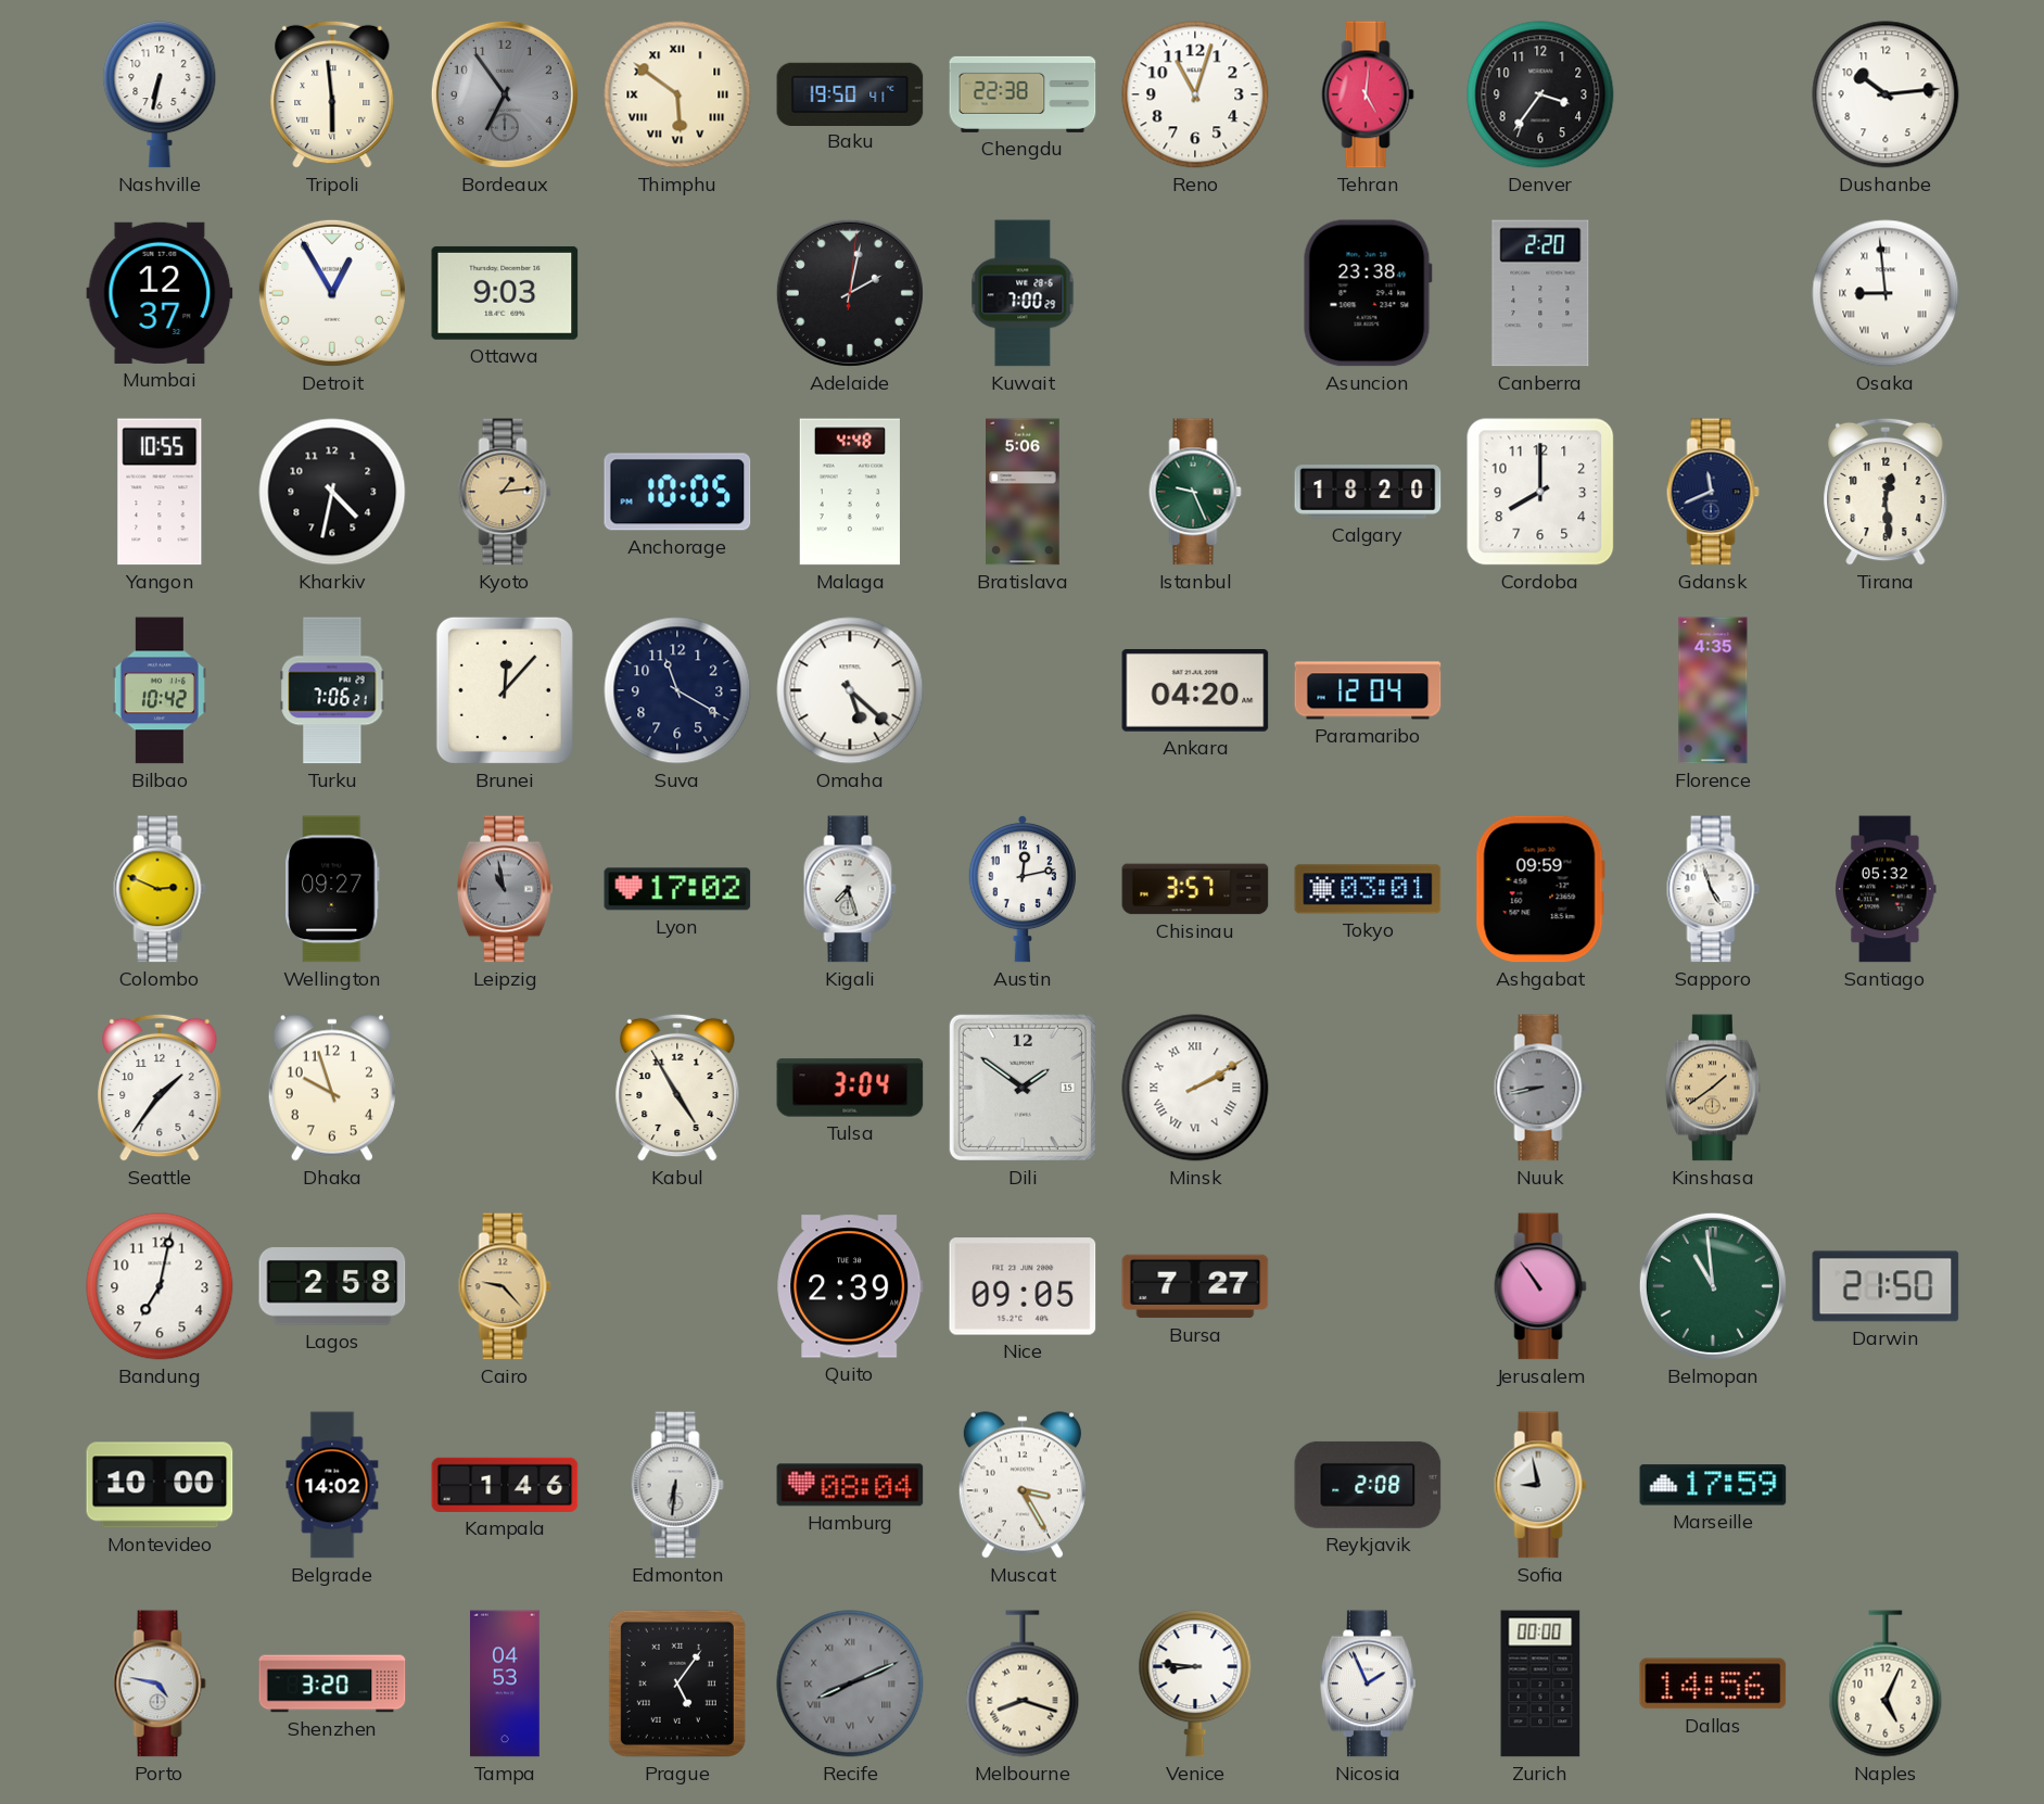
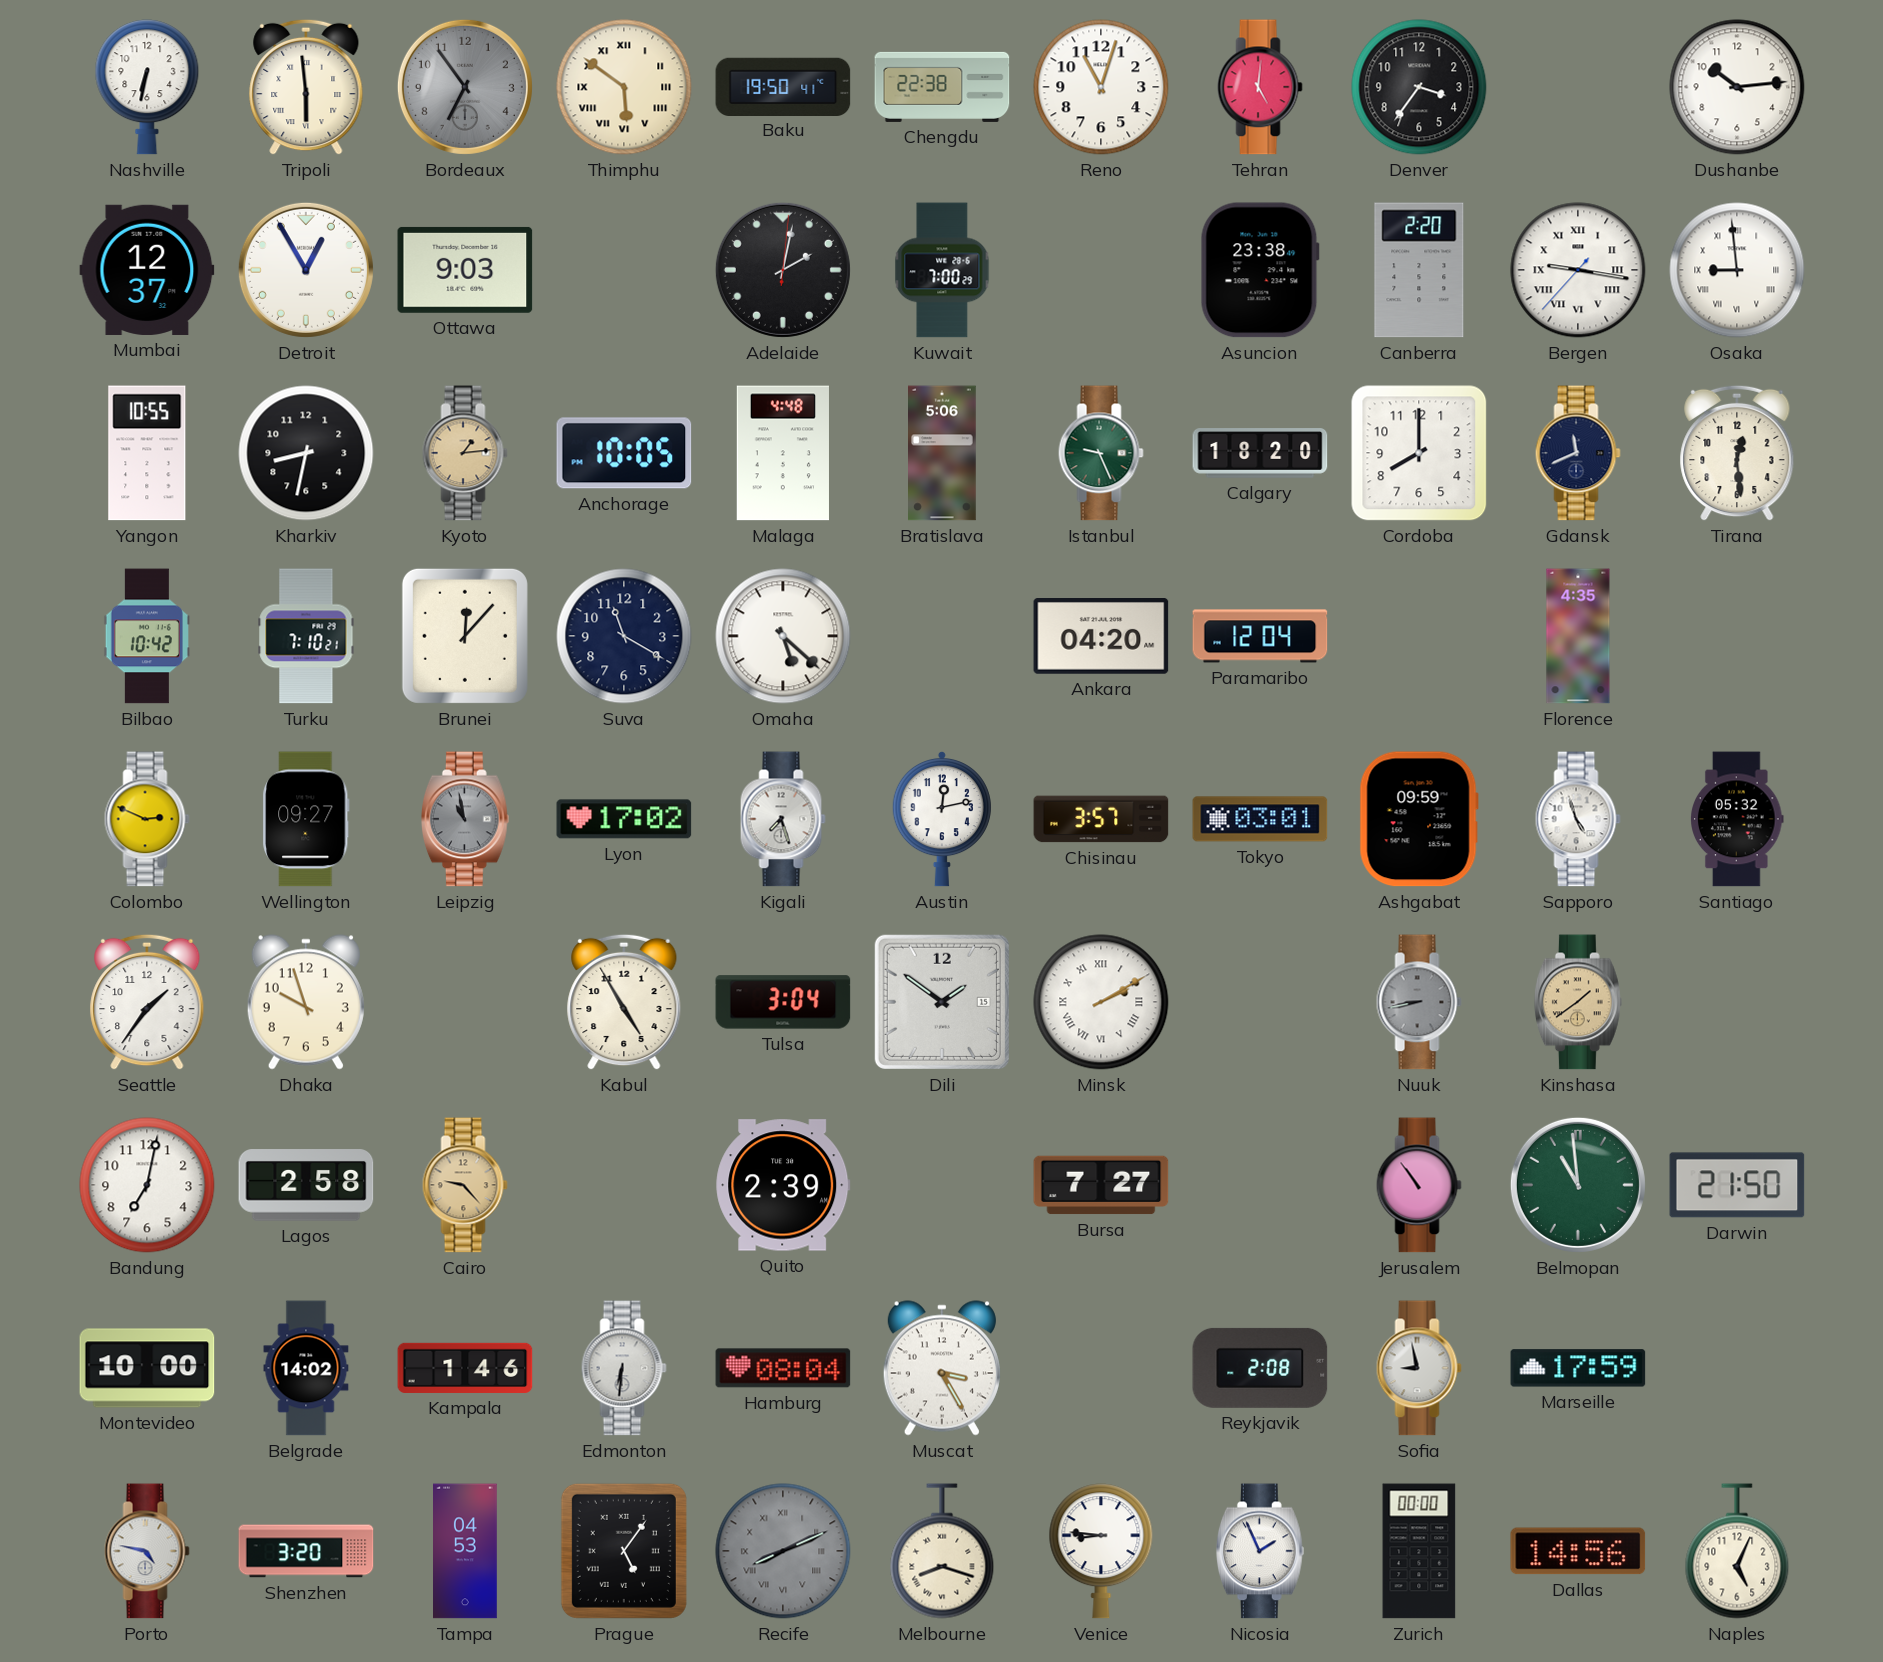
Bergen: none -> 9:16 (1578, 270)
Kharkiv: 4:32 -> 8:32 (306, 453)
Turku: 7:06 -> 7:10 (306, 636)
Nice: 09:05 -> none (1023, 1286)
